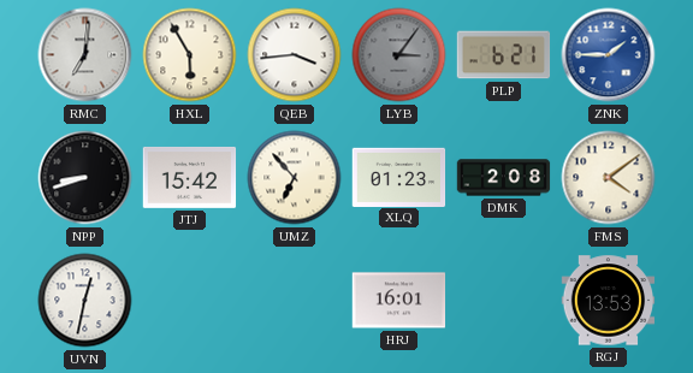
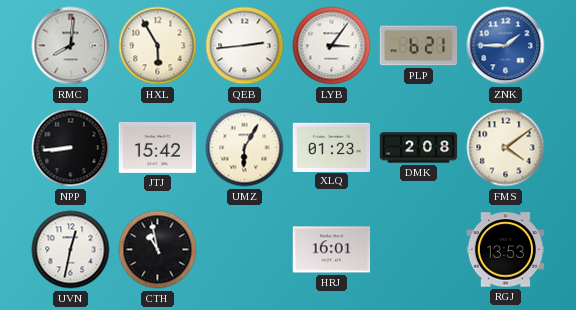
RMC: 7:01 -> 8:01 (71, 46)
QEB: 3:44 -> 2:44 (245, 46)
LYB dial: grey -> white (332, 46)
NPP: 8:42 -> 8:44 (71, 148)
UMZ: 6:53 -> 6:05 (245, 148)
CTH: none -> 10:58 (158, 250)
